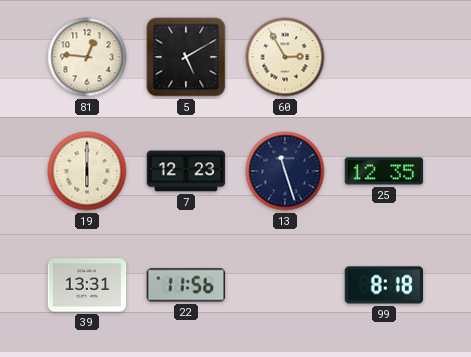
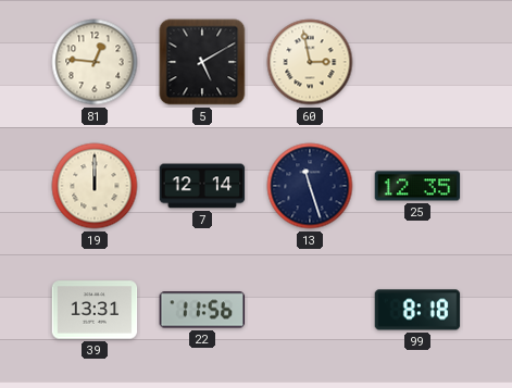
60: 2:55 -> 2:58 (310, 62)
19: 6:00 -> 12:00 (95, 186)
7: 12:23 -> 12:14 (202, 186)
